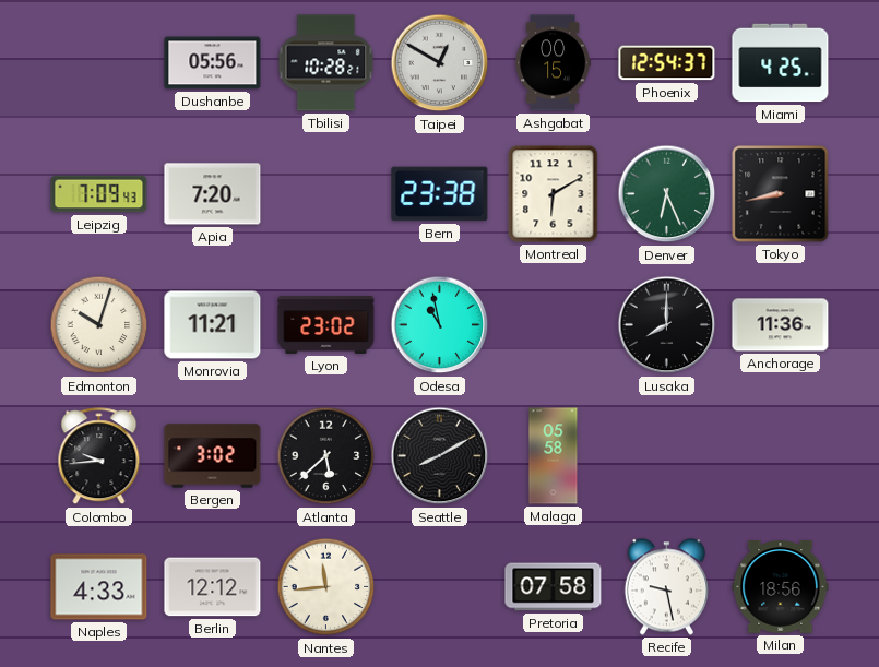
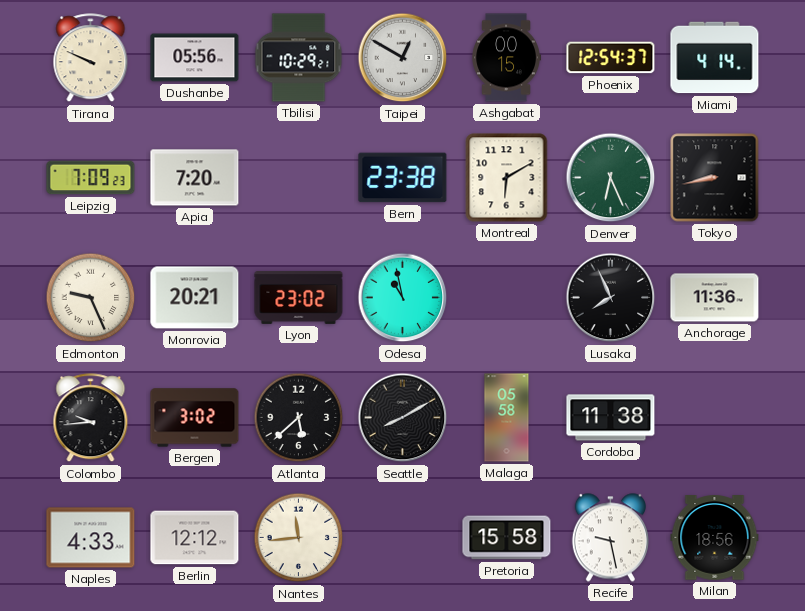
Tirana: none -> 9:49 (91, 58)
Tbilisi: 10:28 -> 10:29 (299, 58)
Miami: 4:25 -> 4:14 (715, 58)
Leipzig: 7:09:43 -> 7:09:23 (91, 178)
Edmonton: 10:03 -> 9:26 (91, 298)
Monrovia: 11:21 -> 20:21 (195, 298)
Lusaka: 8:00 -> 7:56 (611, 298)
Cordoba: none -> 11:38 (611, 418)
Pretoria: 07:58 -> 15:58 (507, 538)
